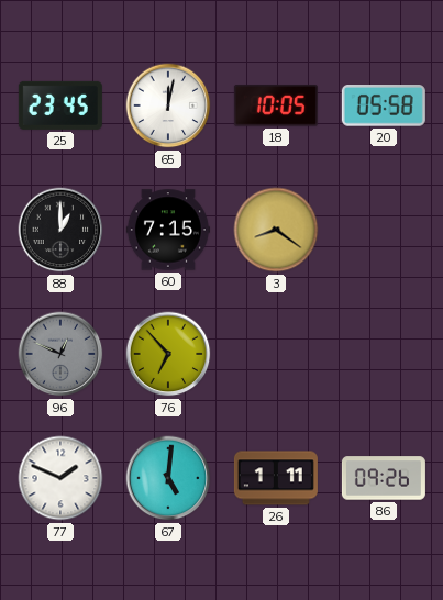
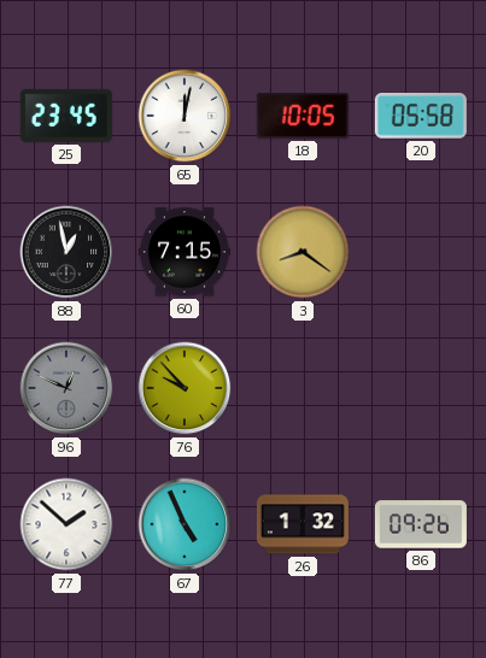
88: 1:00 -> 12:58 (66, 252)
76: 6:53 -> 9:53 (185, 388)
77: 1:49 -> 1:52 (66, 524)
67: 5:01 -> 4:56 (185, 524)
26: 1:11 -> 1:32 (303, 524)
